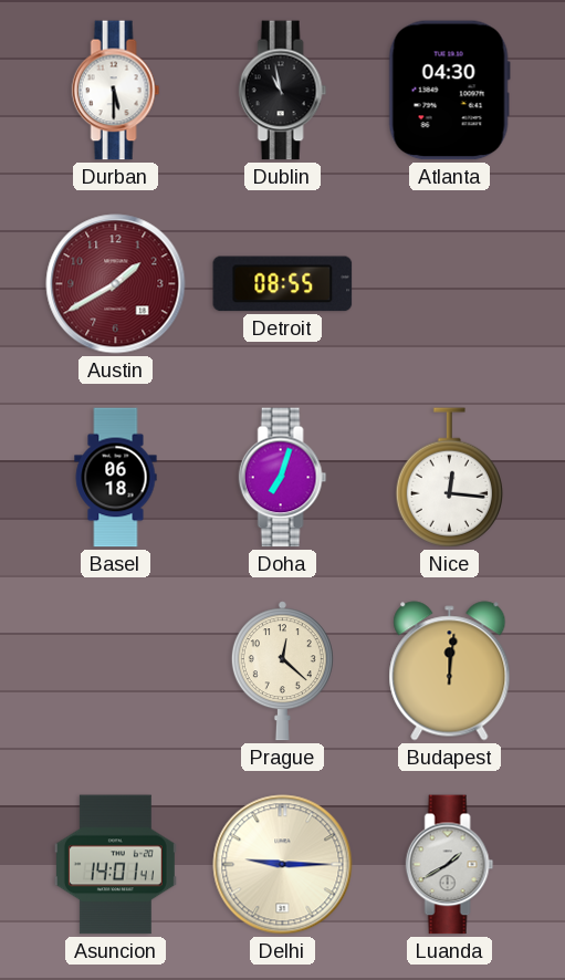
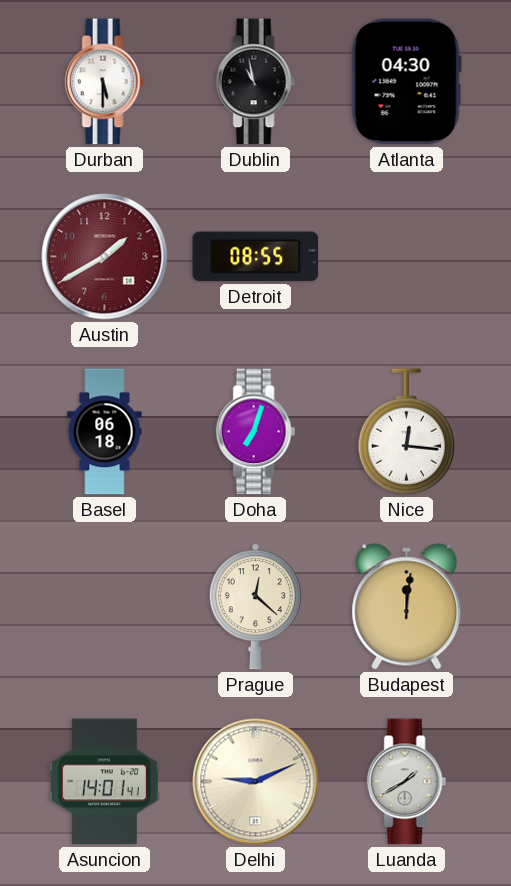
Delhi: 9:15 -> 9:11 (256, 782)
